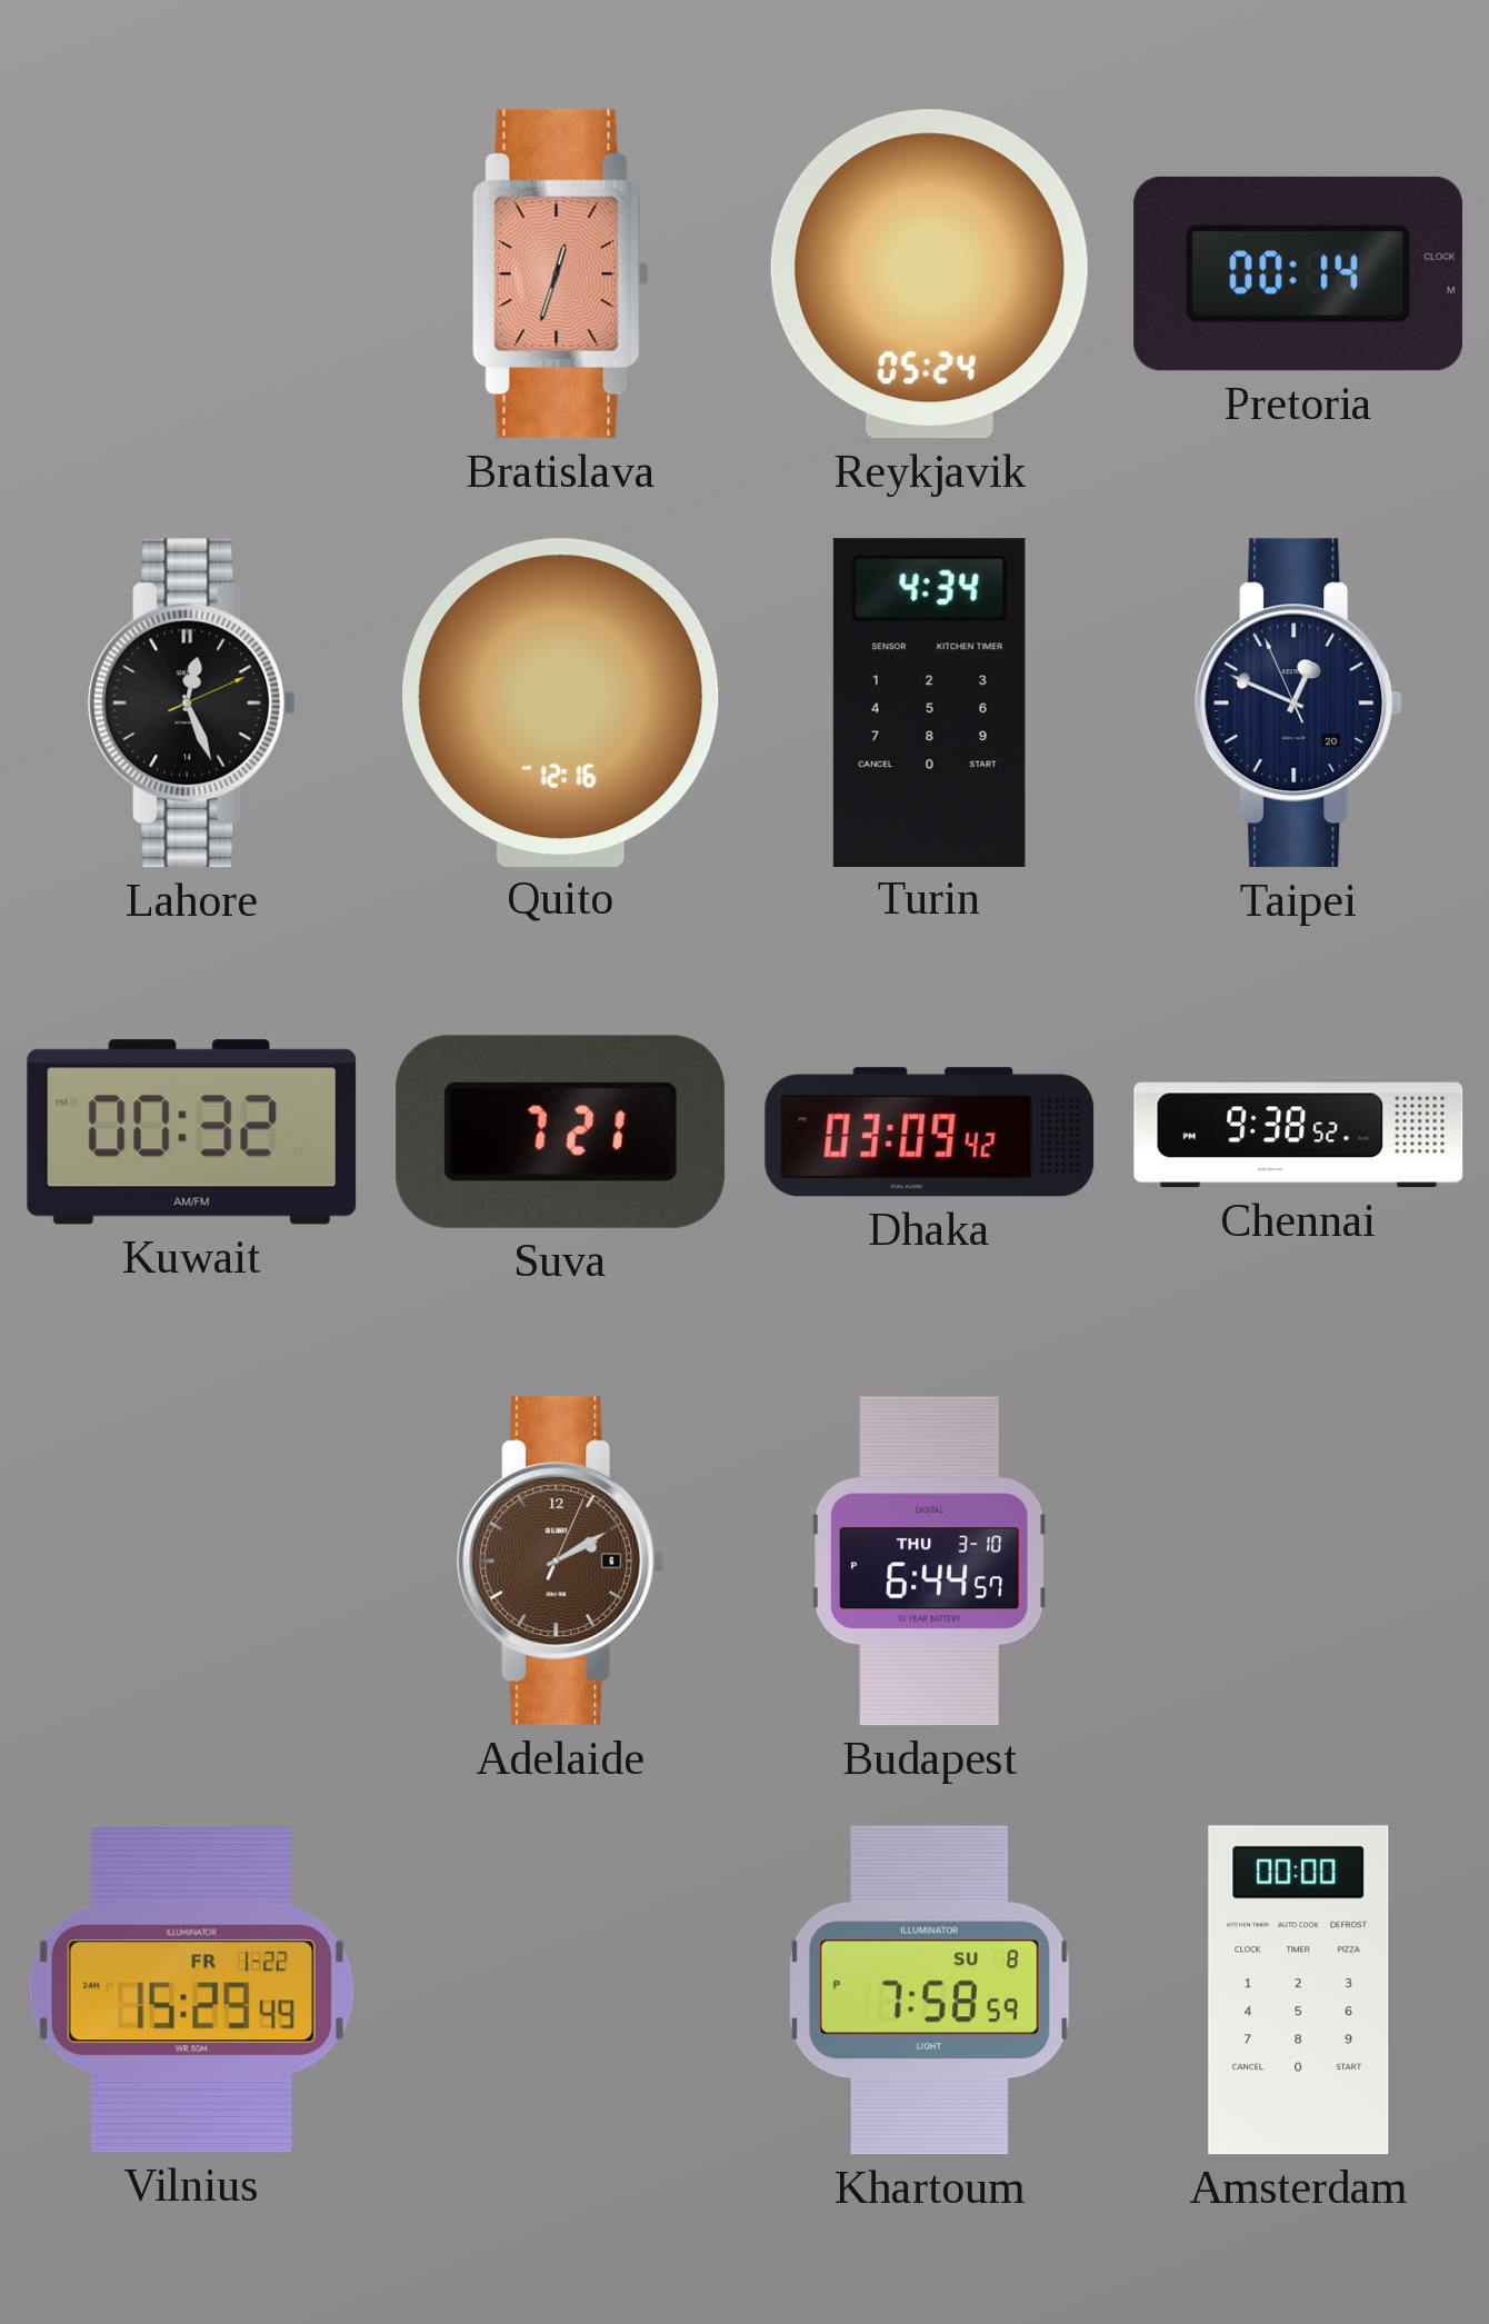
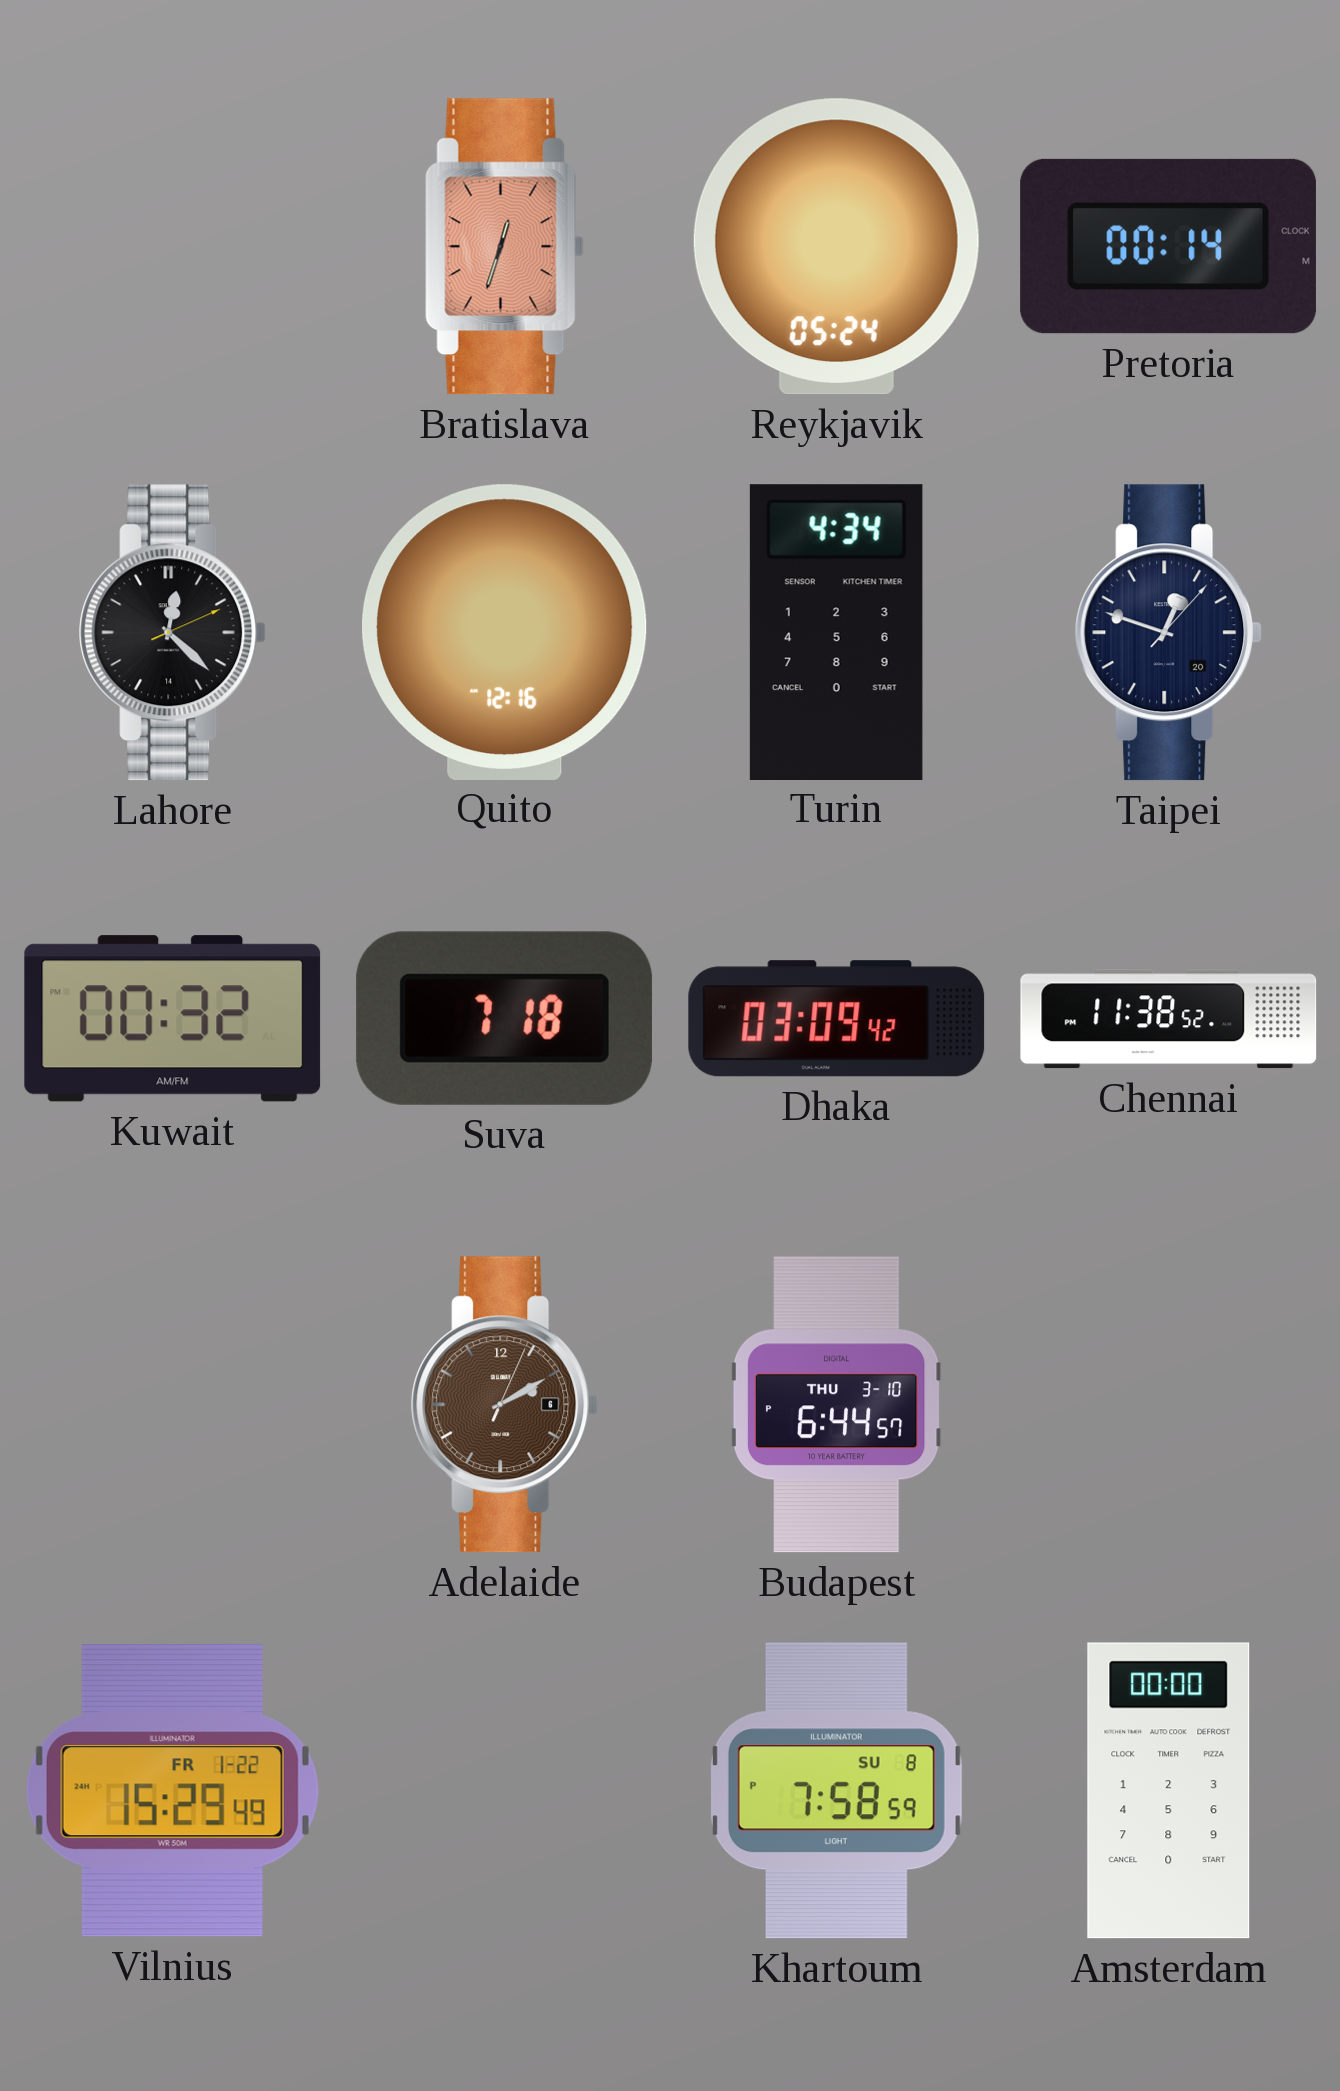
Lahore: 12:26 -> 12:22 (173, 633)
Taipei: 12:48:56 -> 12:48:07 (1169, 633)
Suva: 7:21 -> 7:18 (504, 1018)
Chennai: 9:38 -> 11:38 (1169, 1019)
